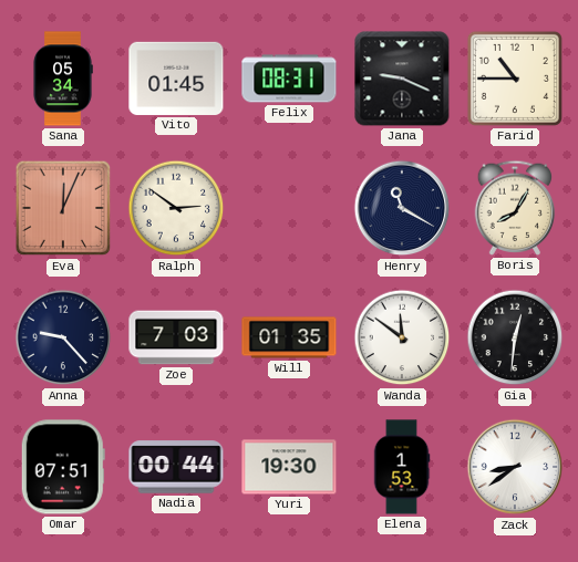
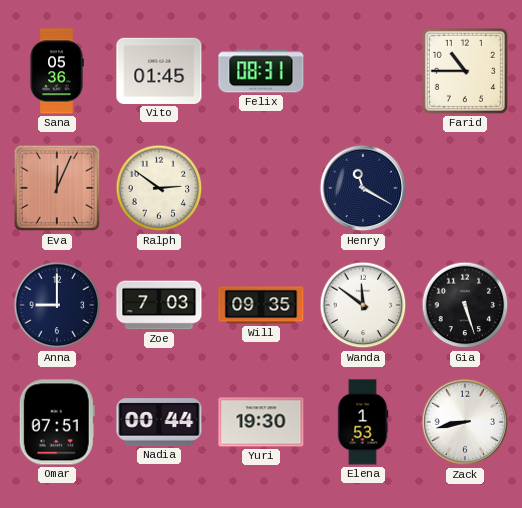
Sana: 05:34 -> 05:36 (57, 71)
Jana: 9:19 -> none (402, 79)
Boris: 8:05 -> none (515, 208)
Anna: 9:23 -> 9:00 (57, 305)
Will: 01:35 -> 09:35 (261, 305)
Gia: 12:31 -> 5:27 (465, 305)
Zack: 8:39 -> 8:43 (465, 422)
